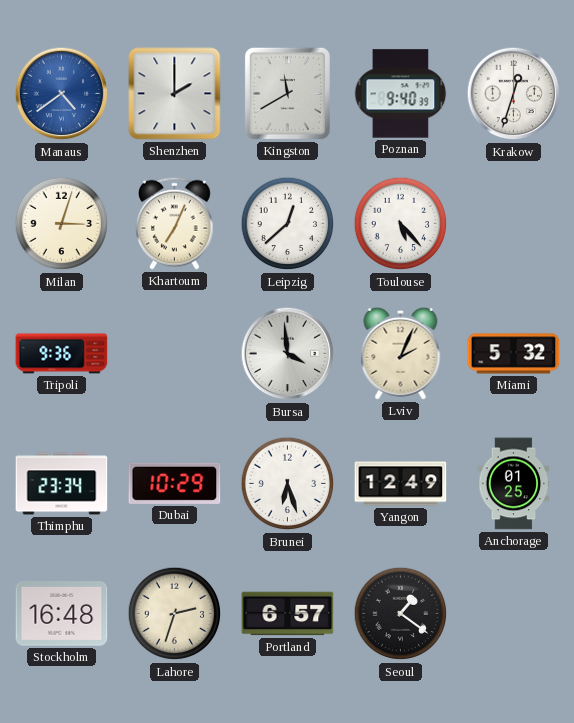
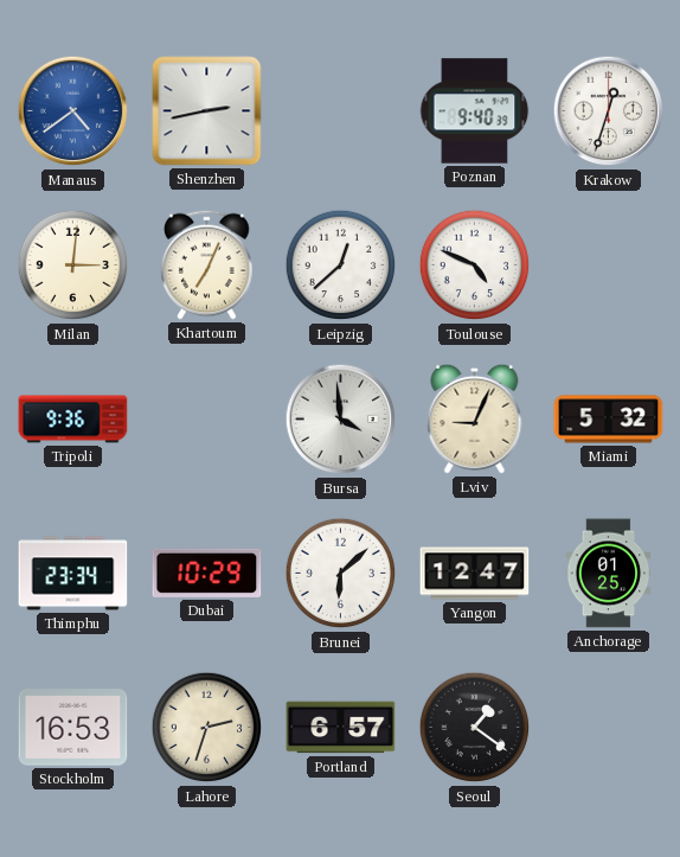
Shenzhen: 2:00 -> 2:43 (207, 111)
Kingston: 11:40 -> none (287, 93)
Milan: 3:03 -> 3:01 (73, 266)
Toulouse: 5:23 -> 4:49 (475, 266)
Lviv: 2:04 -> 9:04 (475, 418)
Brunei: 6:27 -> 6:08 (341, 574)
Yangon: 12:49 -> 12:47 (475, 574)
Stockholm: 16:48 -> 16:53 (73, 728)
